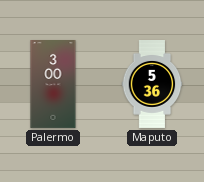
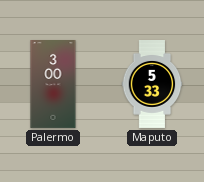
Maputo: 5:36 -> 5:33 (152, 85)
